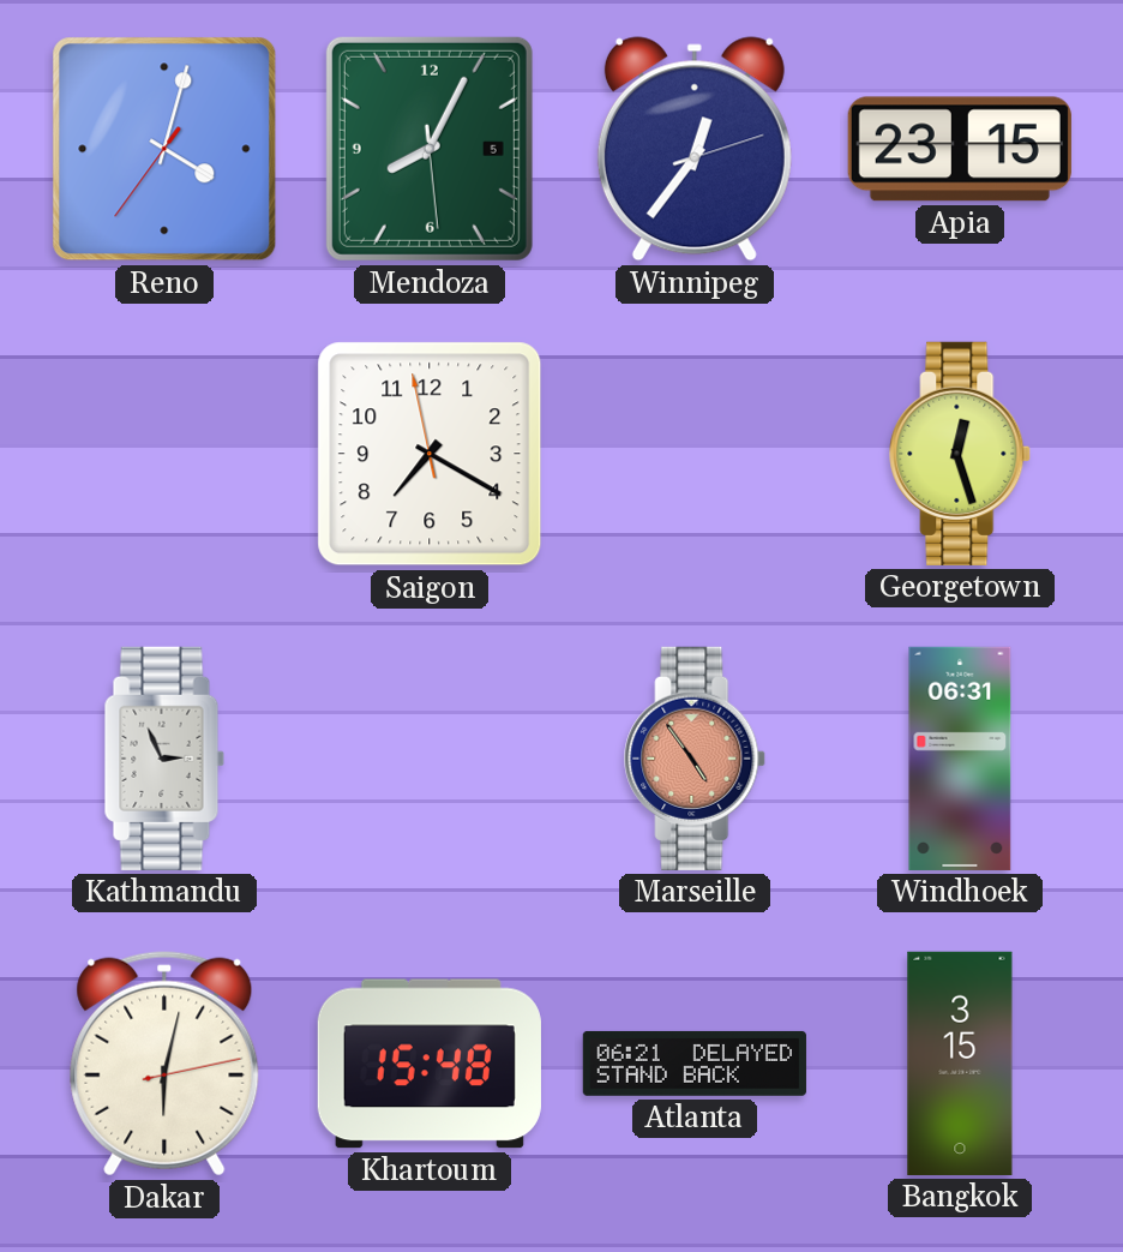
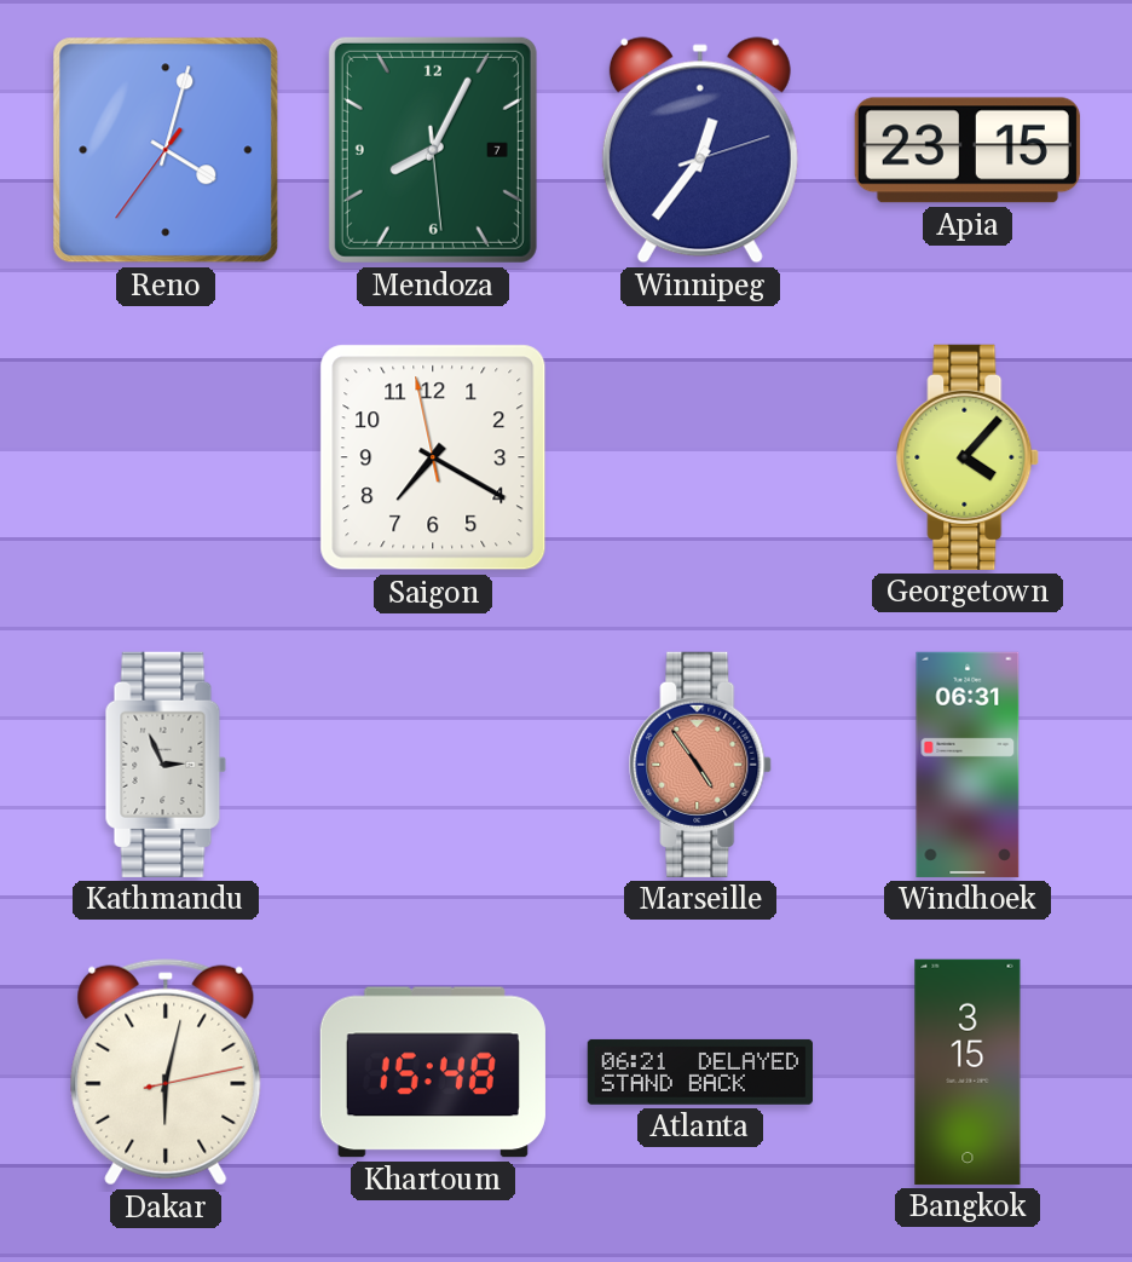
Mendoza date: 5 -> 7 (433, 150)
Georgetown: 12:27 -> 4:07 (969, 457)
